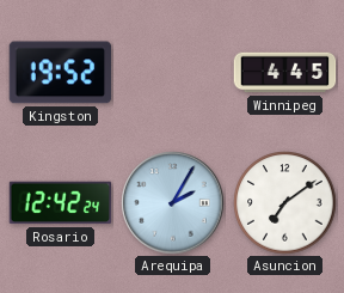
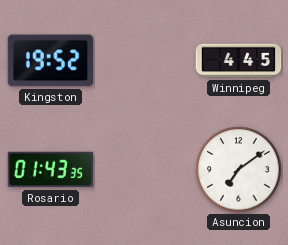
Rosario: 12:42 -> 01:43 (51, 170)
Arequipa: 2:05 -> none (173, 203)
